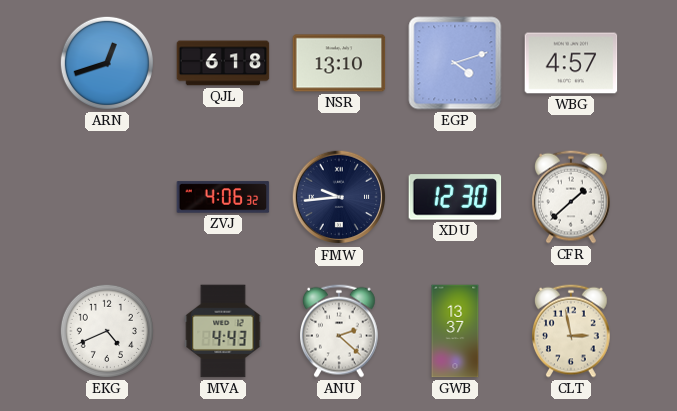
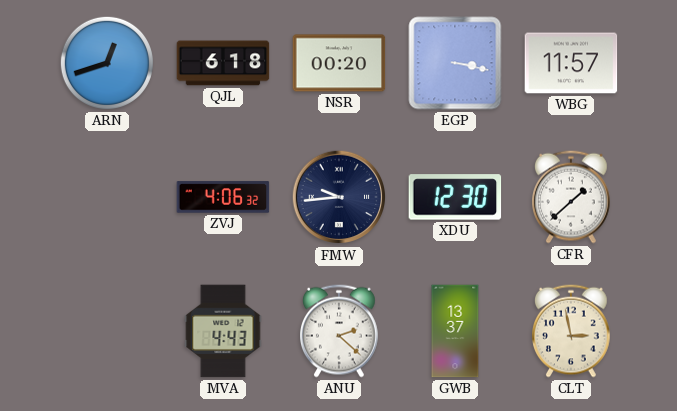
NSR: 13:10 -> 00:20 (339, 63)
EGP: 4:12 -> 3:17 (455, 63)
WBG: 4:57 -> 11:57 (571, 63)
EKG: 4:41 -> none (107, 331)
